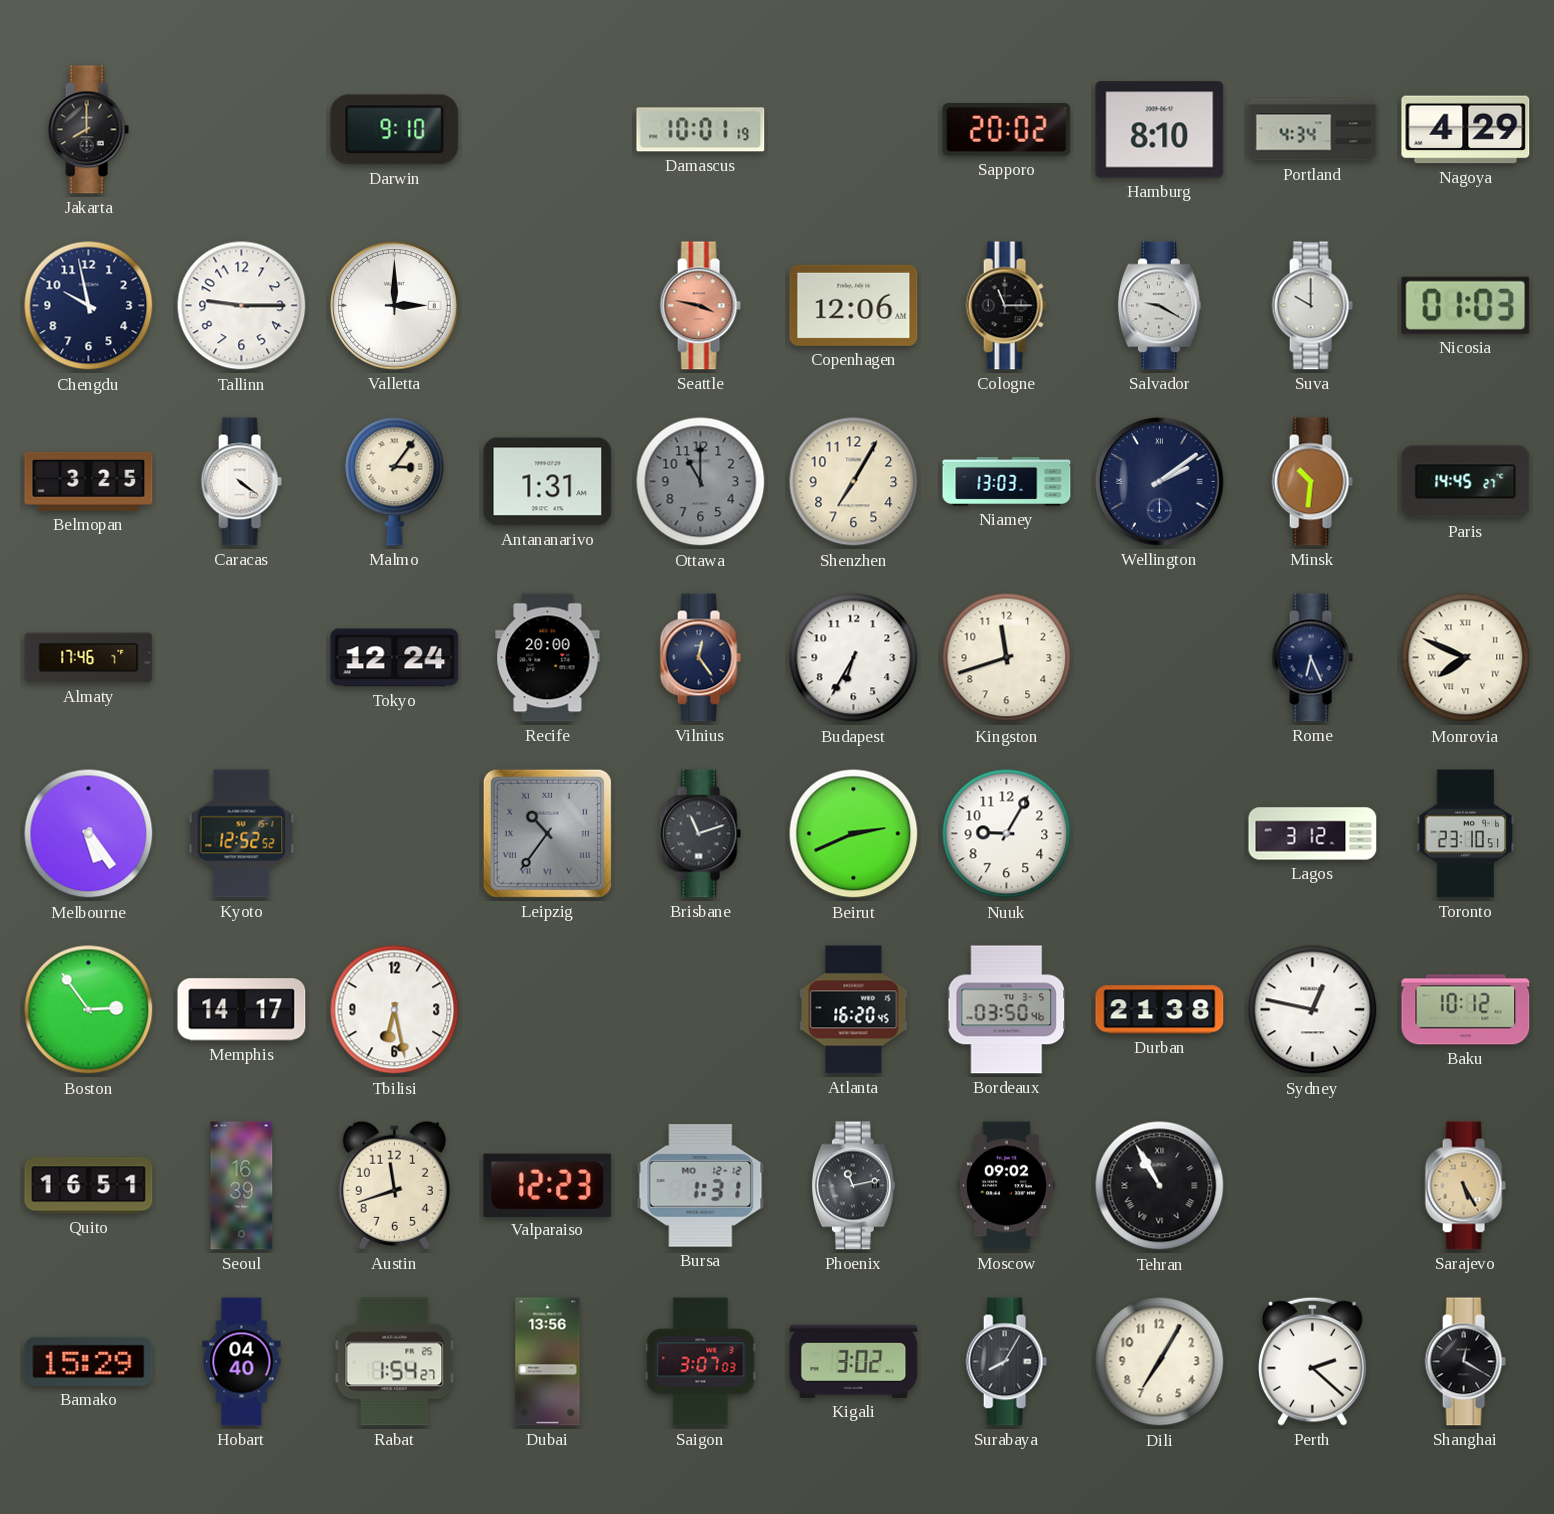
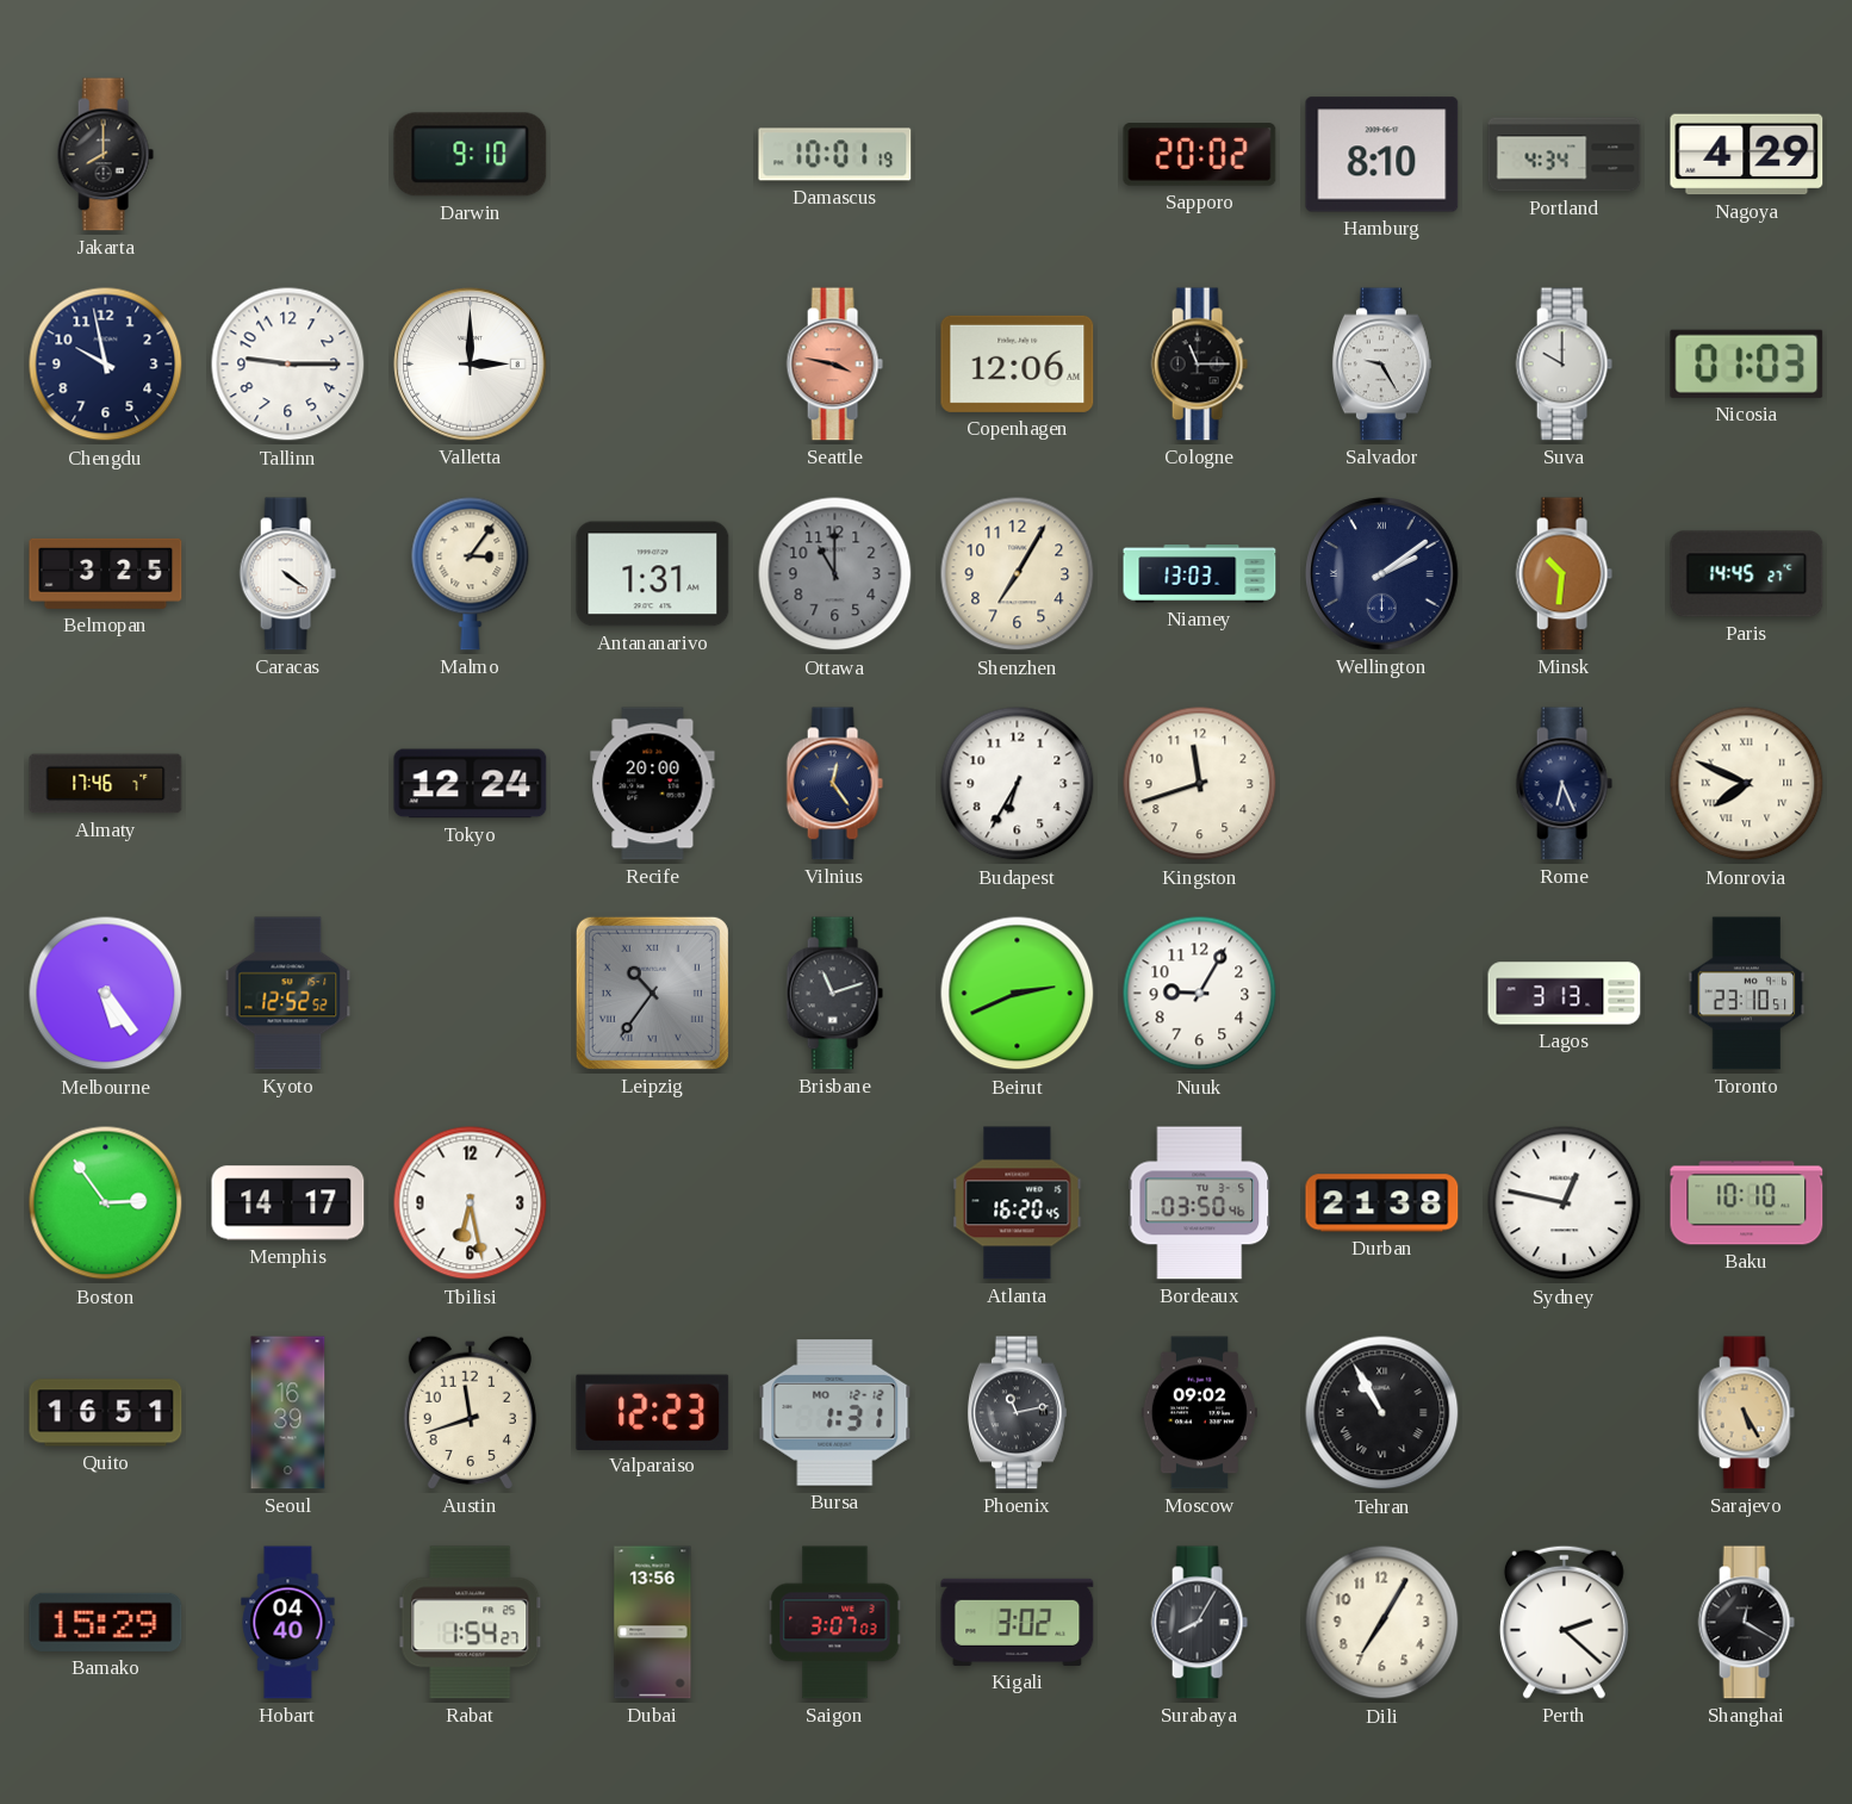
Salvador: 9:20 -> 9:25 (1381, 365)
Lagos: 3:12 -> 3:13 (1565, 994)
Baku: 10:12 -> 10:10 (1747, 1203)
